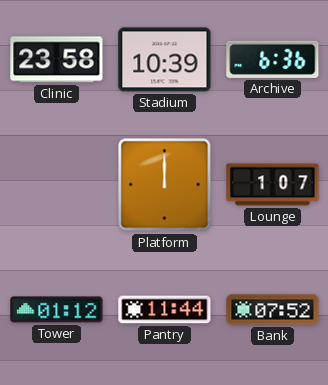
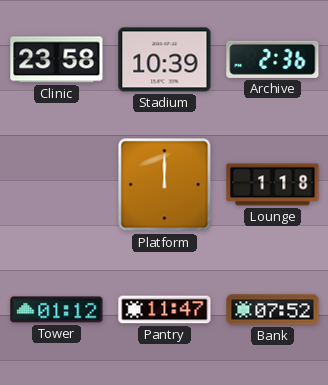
Archive: 6:36 -> 2:36 (273, 59)
Lounge: 1:07 -> 1:18 (273, 185)
Pantry: 11:44 -> 11:47 (165, 310)
